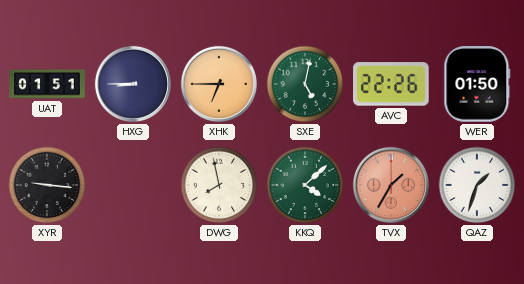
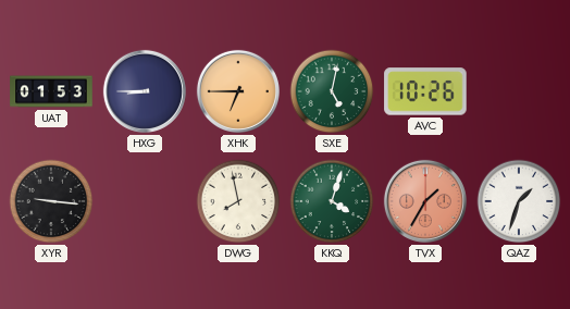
UAT: 01:51 -> 01:53 (51, 91)
AVC: 22:26 -> 10:26 (425, 91)
WER: 01:50 -> none (477, 84)
KKQ: 4:08 -> 4:03 (332, 201)
